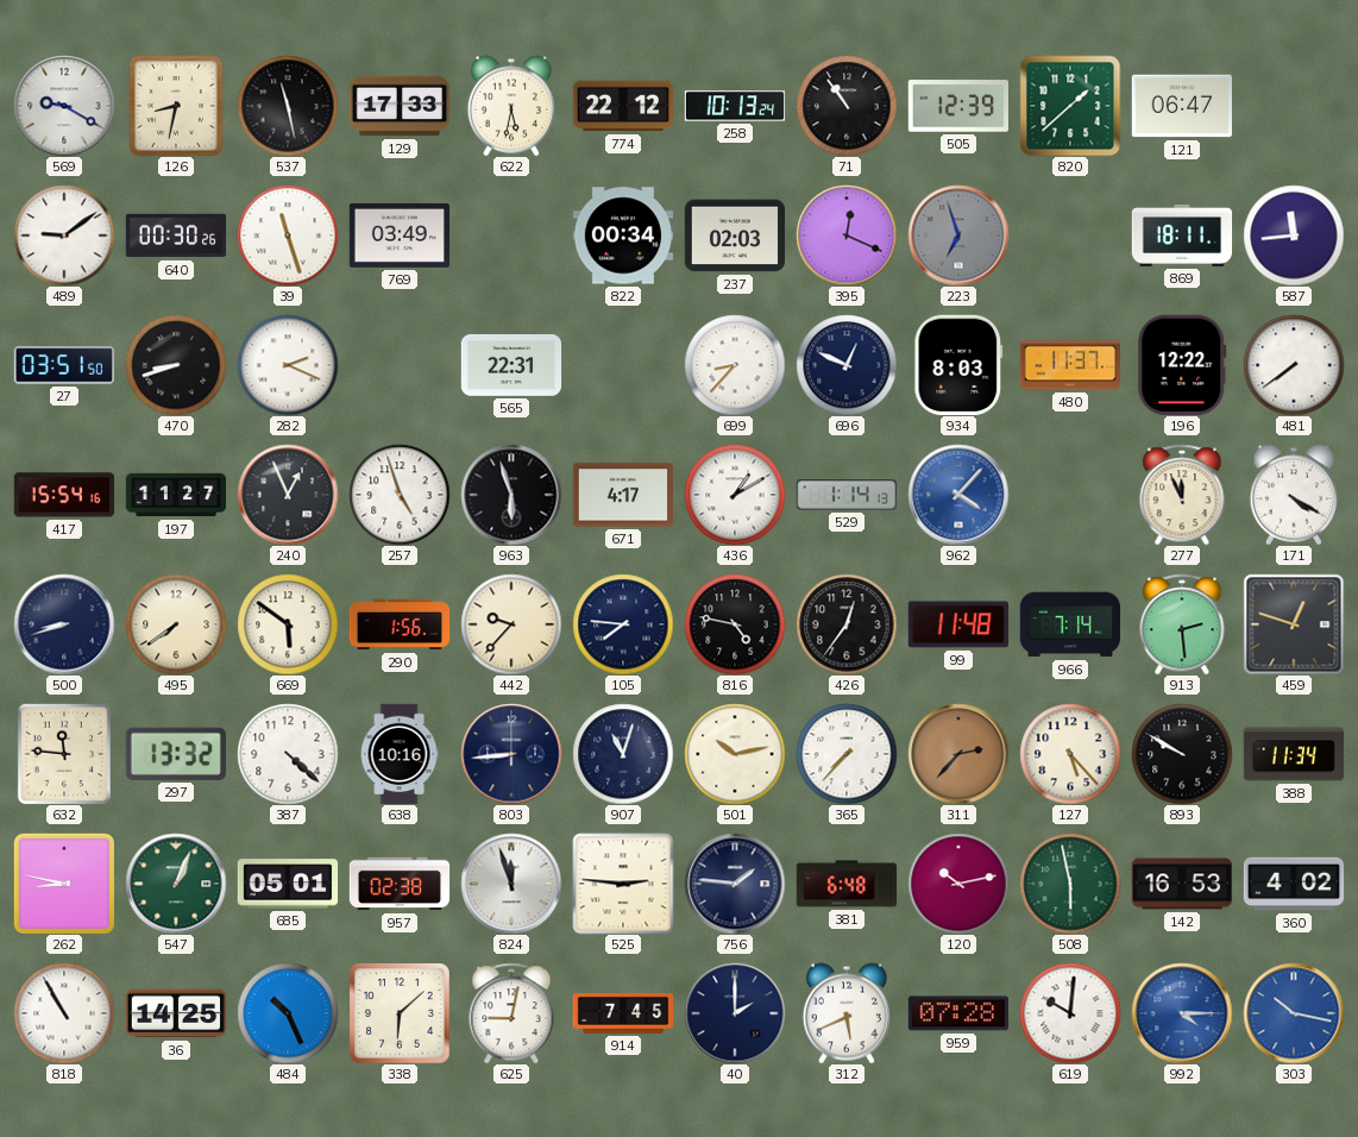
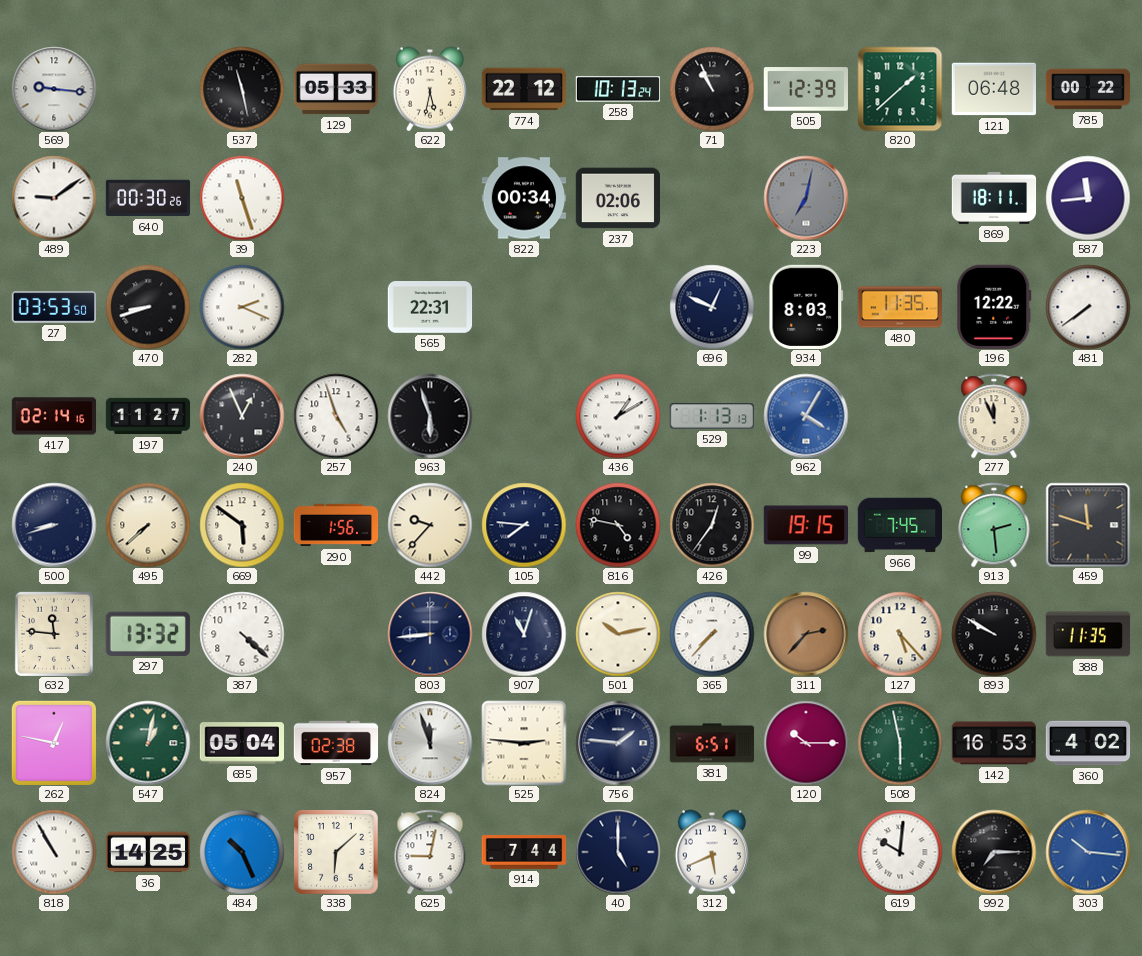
569: 9:20 -> 9:16 (54, 89)
126: 8:32 -> none (176, 106)
129: 17:33 -> 05:33 (336, 89)
71: 10:54 -> 10:56 (712, 89)
121: 06:47 -> 06:48 (993, 89)
785: none -> 00:22 (1088, 89)
769: 03:49 -> none (398, 235)
237: 02:03 -> 02:06 (617, 198)
395: 12:19 -> none (847, 235)
223: 6:57 -> 7:02 (806, 198)
27: 03:51 -> 03:53 (53, 307)
699: 8:37 -> none (735, 365)
480: 11:37 -> 11:35 (899, 307)
417: 15:54 -> 02:14 (54, 416)
671: 4:17 -> none (622, 495)
529: 1:14 -> 1:13 (711, 416)
962: 4:07 -> 4:05 (806, 416)
171: 4:20 -> none (1293, 495)
495: 7:39 -> 7:38 (148, 525)
99: 11:48 -> 19:15 (805, 525)
966: 7:14 -> 7:45 (899, 525)
459: 12:48 -> 11:48 (1088, 525)
638: 10:16 -> none (400, 754)
388: 11:34 -> 11:35 (1088, 634)
262: 8:47 -> 12:47 (53, 742)
547: 1:04 -> 1:02 (148, 743)
685: 05:01 -> 05:04 (242, 743)
381: 6:48 -> 6:51 (712, 743)
120: 10:13 -> 10:15 (806, 743)
914: 7:45 -> 7:44 (524, 853)
40: 2:00 -> 5:00 (618, 852)
959: 07:28 -> none (957, 1013)
992: 4:15 -> 7:15 (994, 852)
992 dial: blue -> black (994, 852)
303: 10:17 -> 10:16 (1088, 852)
